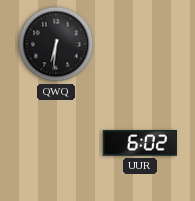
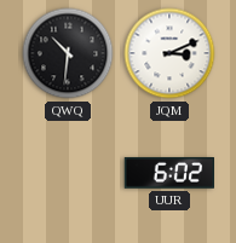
QWQ: 6:31 -> 10:31 (68, 53)
JQM: none -> 3:11 (169, 53)
